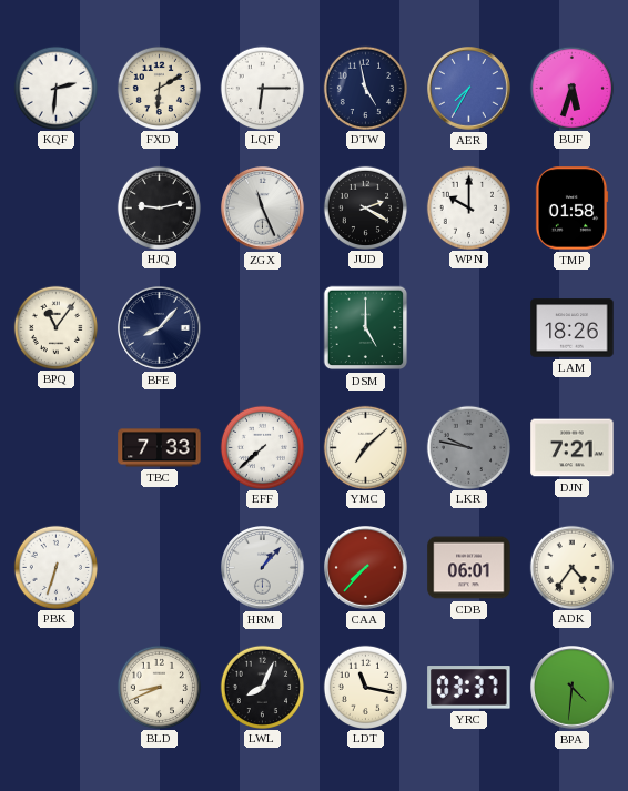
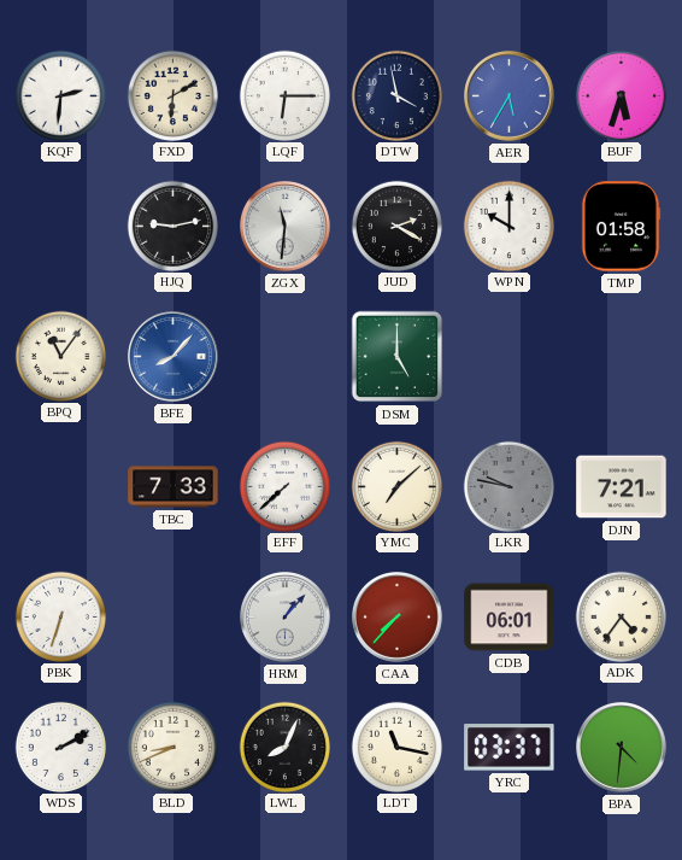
DTW: 4:58 -> 3:58 (396, 95)
AER: 7:35 -> 5:35 (510, 96)
ZGX: 11:26 -> 11:31 (286, 227)
BFE dial: navy -> blue (174, 357)
LAM: 18:26 -> none (573, 328)
WDS: none -> 2:10 (60, 747)
